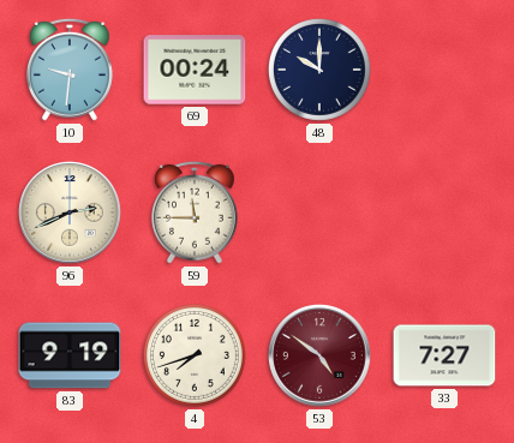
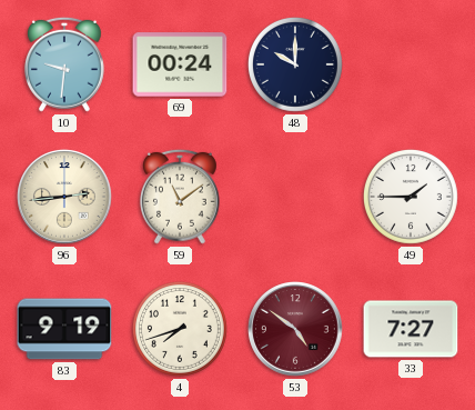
96: 2:41 -> 2:44 (65, 198)
59: 11:45 -> 11:09 (180, 197)
49: none -> 1:45 (411, 197)
